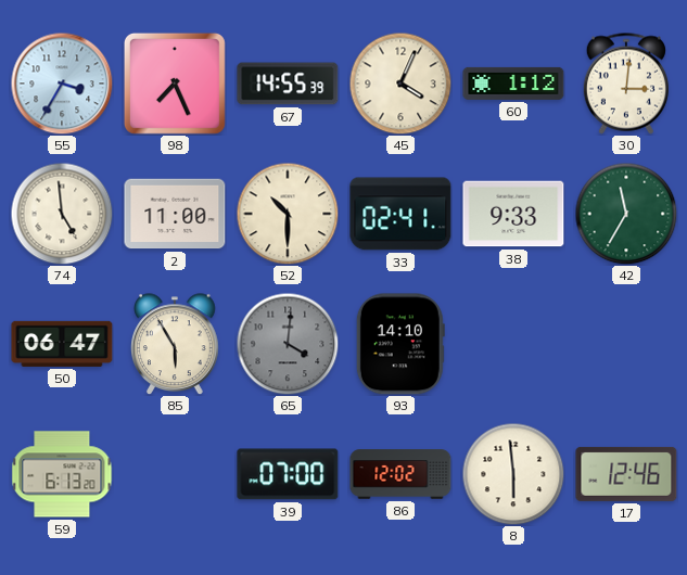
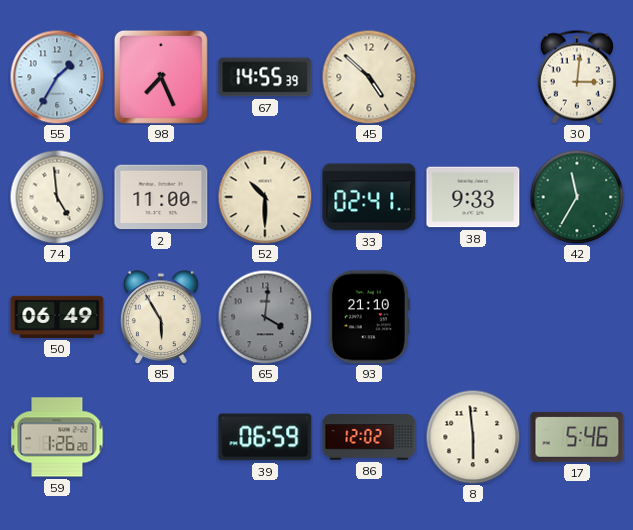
55: 3:35 -> 1:35 (57, 77)
45: 4:04 -> 4:52 (369, 77)
60: 1:12 -> none (513, 84)
50: 06:47 -> 06:49 (57, 317)
93: 14:10 -> 21:10 (369, 317)
59: 6:13 -> 1:26 (57, 437)
39: 07:00 -> 06:59 (265, 437)
17: 12:46 -> 5:46 (577, 437)
